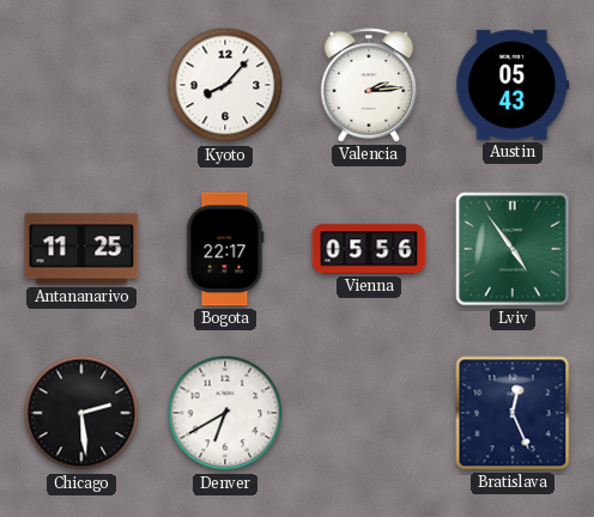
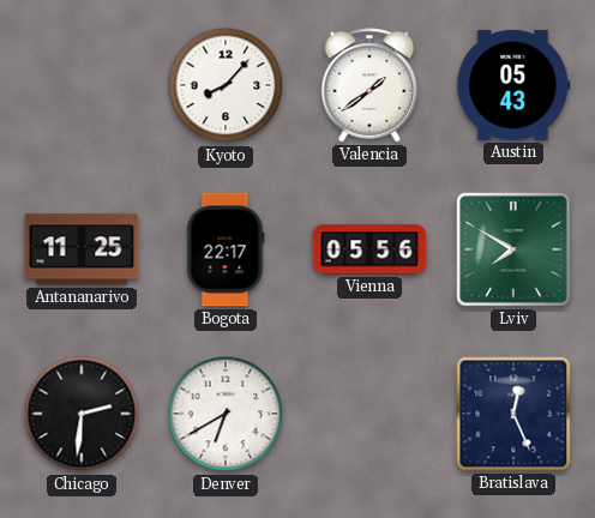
Valencia: 2:14 -> 1:39 (369, 85)
Lviv: 4:54 -> 7:50 (513, 249)
Chicago: 2:29 -> 2:31 (82, 414)
